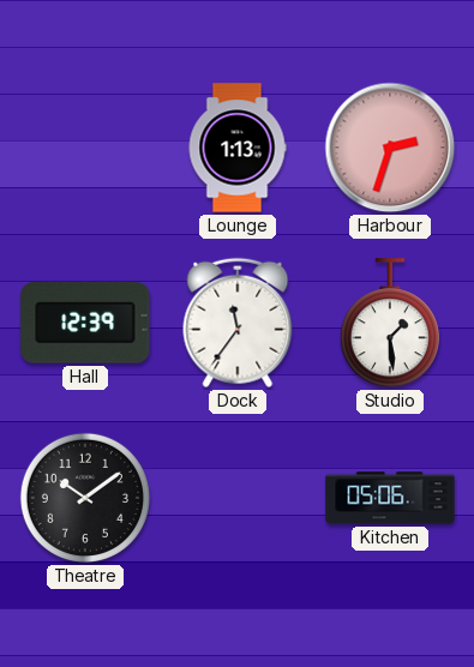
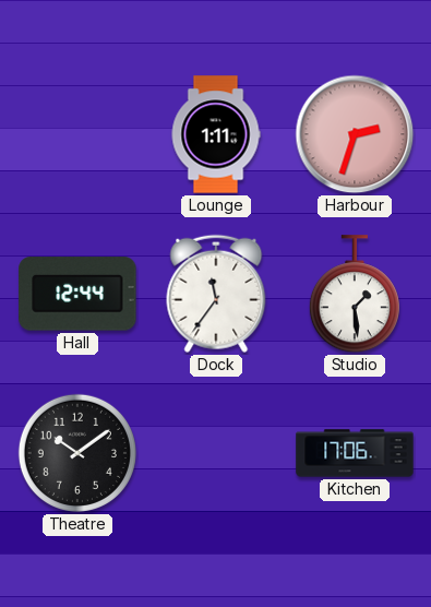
Lounge: 1:13 -> 1:11 (216, 134)
Hall: 12:39 -> 12:44 (77, 294)
Kitchen: 05:06 -> 17:06 (355, 453)
